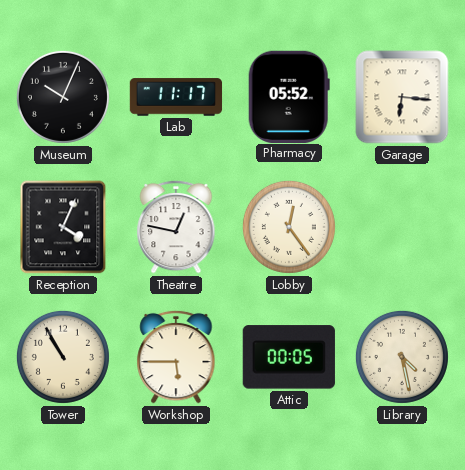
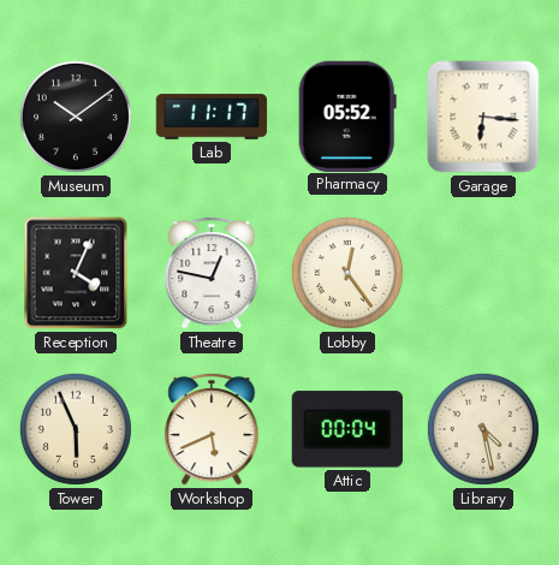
Museum: 10:04 -> 10:09 (76, 117)
Tower: 10:55 -> 5:56 (76, 429)
Workshop: 5:45 -> 5:41 (212, 429)
Attic: 00:05 -> 00:04 (347, 429)
